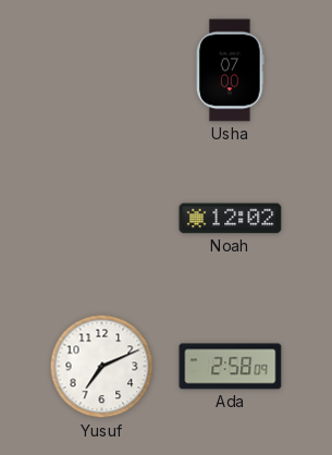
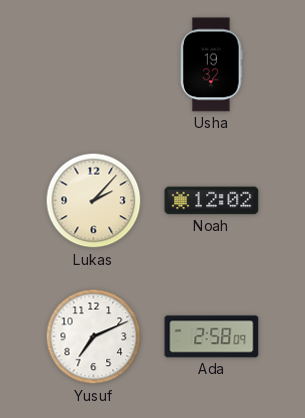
Usha: 07:00 -> 19:32 (212, 65)
Lukas: none -> 2:07 (94, 201)
